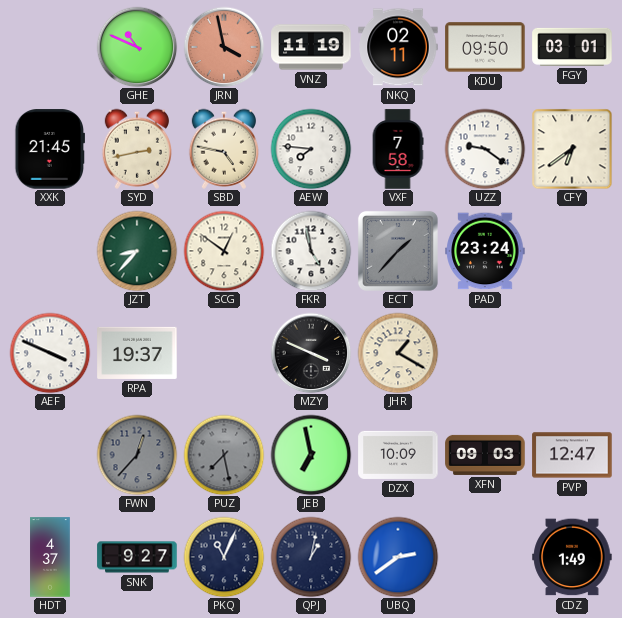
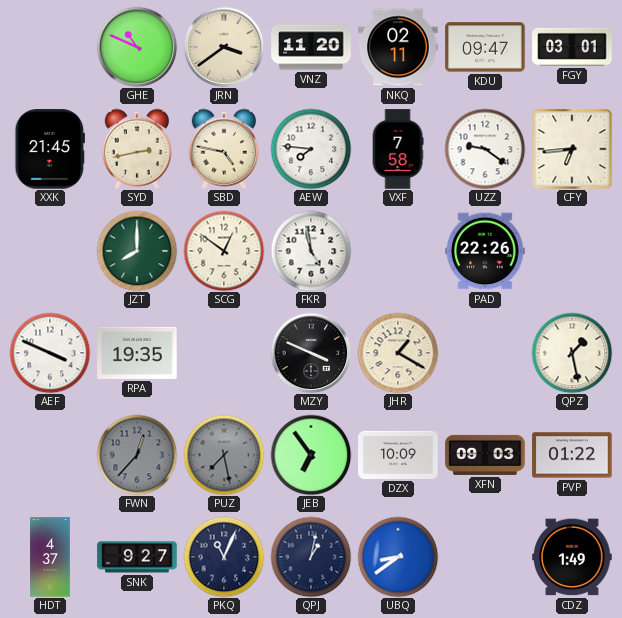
JRN: 3:58 -> 3:39 (224, 47)
JRN dial: salmon -> cream (224, 47)
VNZ: 11:19 -> 11:20 (311, 47)
KDU: 09:50 -> 09:47 (485, 47)
CFY: 6:39 -> 6:44 (572, 149)
JZT: 8:37 -> 8:00 (137, 251)
ECT: 1:37 -> none (398, 251)
PAD: 23:24 -> 22:26 (485, 251)
RPA: 19:37 -> 19:35 (137, 353)
QPZ: none -> 1:28 (572, 353)
JEB: 6:58 -> 6:54 (311, 455)
PVP: 12:47 -> 01:22 (572, 455)
UBQ: 2:39 -> 8:39 (398, 557)
